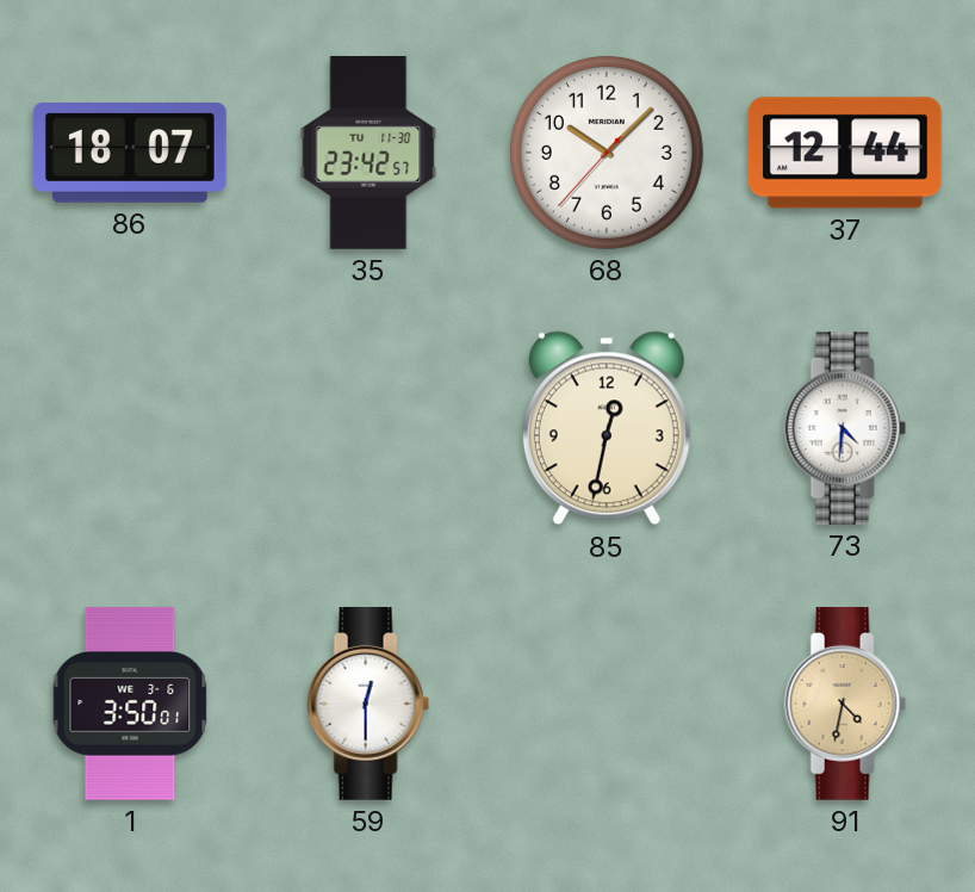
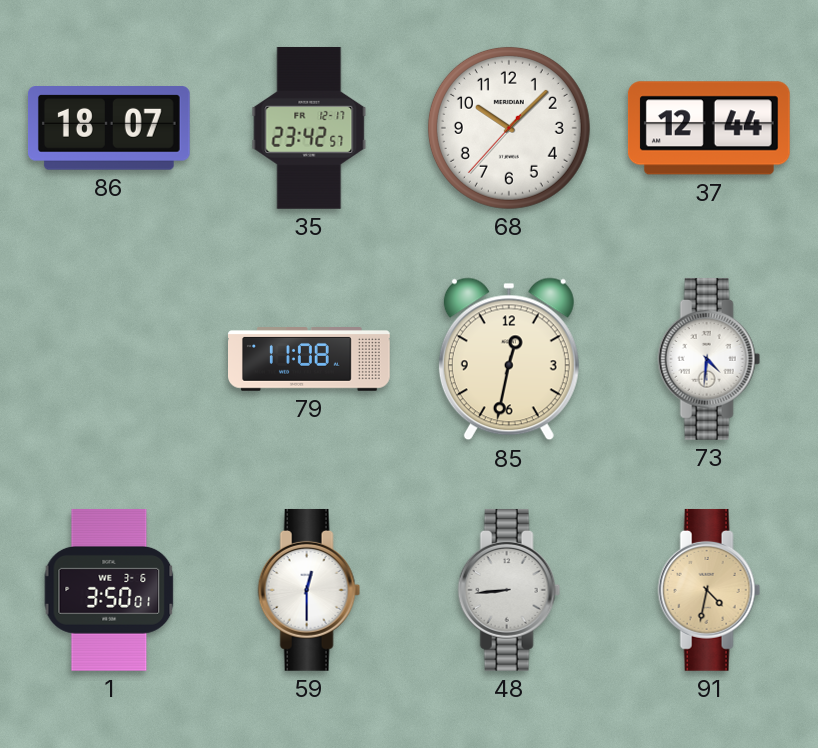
35 date: TU 11-30 -> FR 12-17 (309, 128)
79: none -> 11:08 (310, 360)
48: none -> 8:44 (509, 590)
